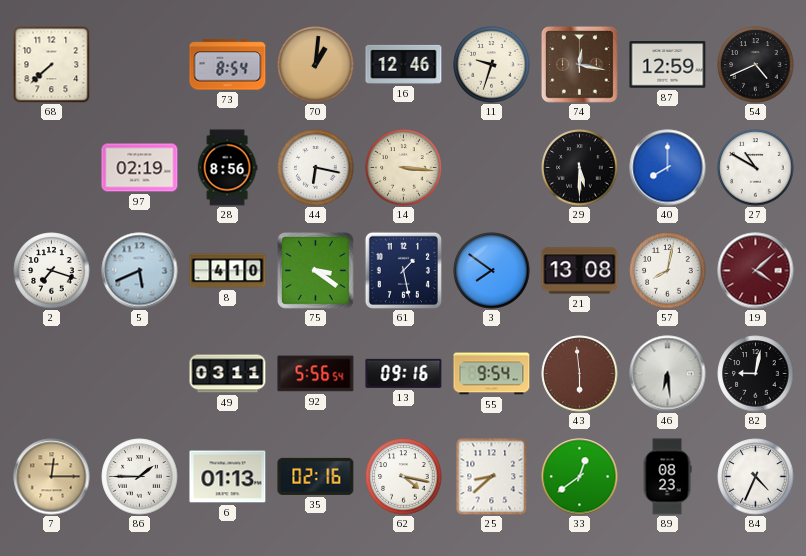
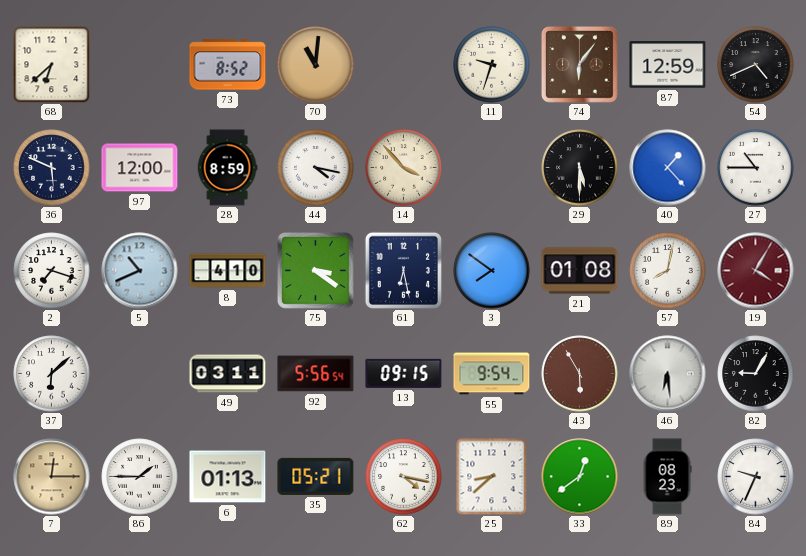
68: 7:38 -> 6:38 (51, 64)
73: 8:54 -> 8:52 (228, 65)
70: 1:01 -> 11:01 (316, 65)
16: 12:46 -> none (404, 64)
74: 12:17 -> 6:06 (579, 64)
36: none -> 5:49 (52, 168)
97: 02:19 -> 12:00 (140, 168)
28: 8:56 -> 8:59 (227, 168)
44: 6:17 -> 4:17 (316, 168)
14: 3:16 -> 3:53 (404, 168)
40: 8:00 -> 1:23 (668, 168)
27: 10:50 -> 10:45 (756, 168)
5: 5:41 -> 10:41 (140, 271)
61: 1:28 -> 6:28 (403, 270)
21: 13:08 -> 01:08 (580, 271)
19: 4:08 -> 4:05 (756, 271)
37: none -> 6:08 (52, 374)
13: 09:16 -> 09:15 (404, 373)
43: 5:59 -> 5:55 (580, 374)
82: 9:02 -> 9:05 (756, 374)
35: 02:16 -> 05:21 (316, 476)
84: 4:34 -> 9:34 (756, 477)
